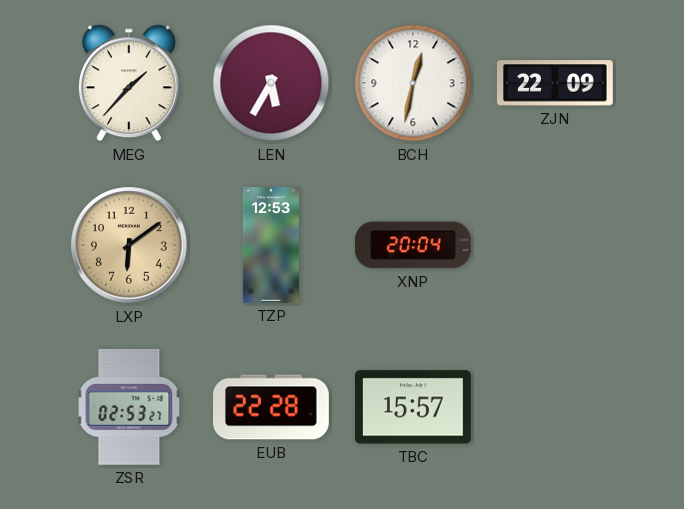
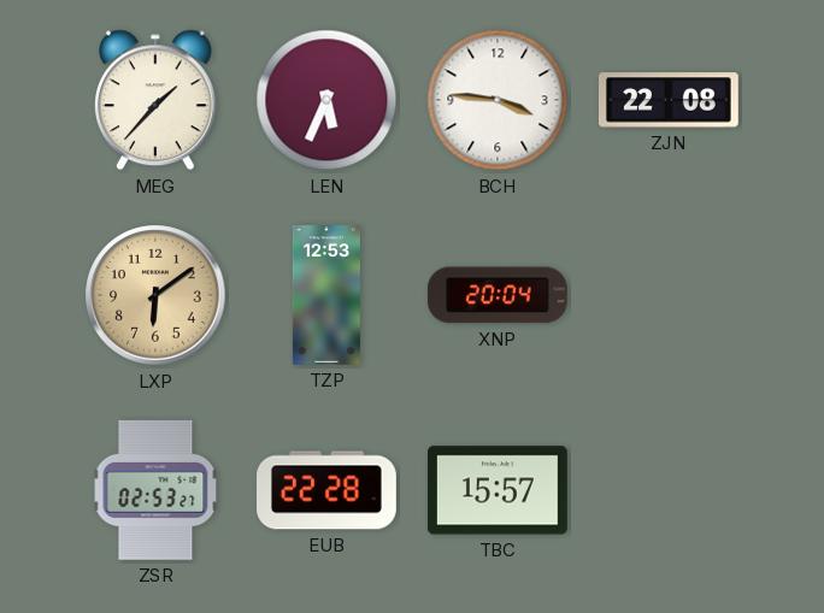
LEN: 5:35 -> 5:34 (326, 100)
BCH: 12:32 -> 3:46 (498, 100)
ZJN: 22:09 -> 22:08 (670, 100)
